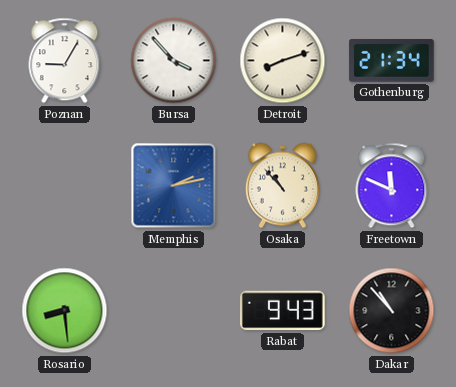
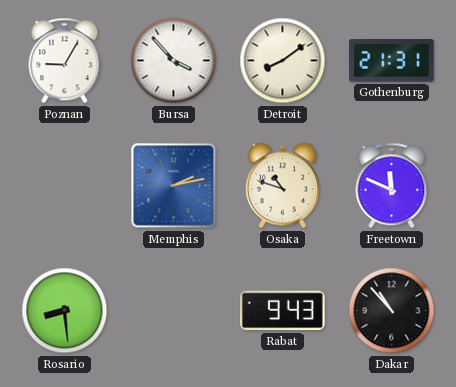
Detroit: 8:12 -> 8:09 (283, 61)
Gothenburg: 21:34 -> 21:31 (392, 61)
Osaka: 10:53 -> 10:48 (282, 186)
